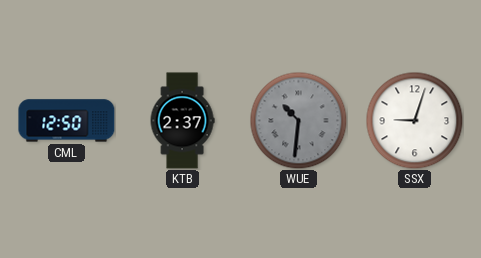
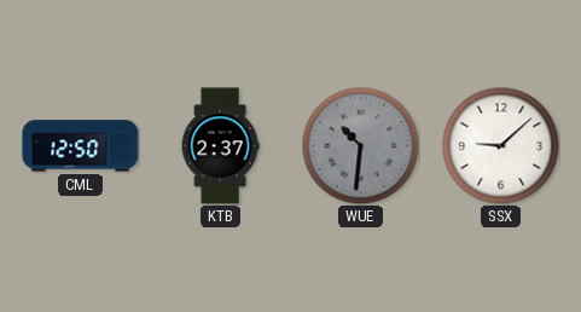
SSX: 9:03 -> 9:08 (500, 145)
